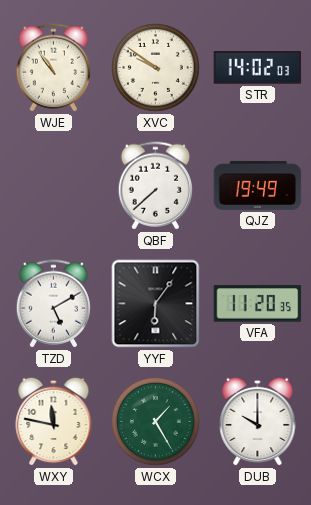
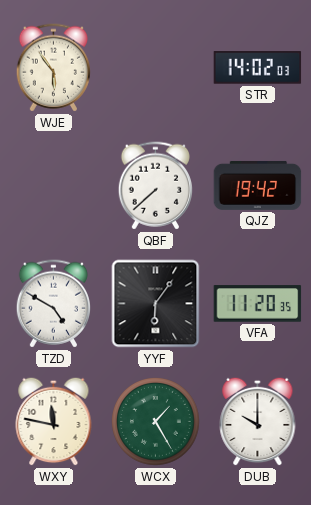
WJE: 10:54 -> 5:54 (53, 68)
XVC: 9:51 -> none (156, 68)
QJZ: 19:49 -> 19:42 (258, 185)
TZD: 5:10 -> 4:50 (53, 304)
